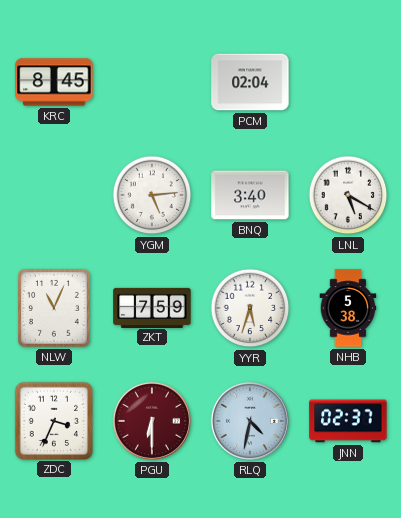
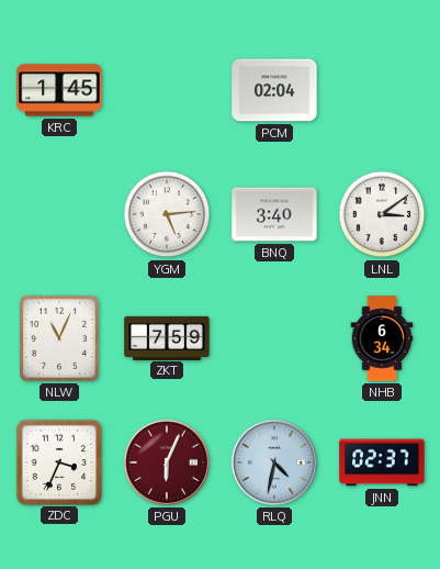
KRC: 8:45 -> 1:45 (59, 90)
LNL: 5:20 -> 3:09 (382, 214)
YYR: 5:33 -> none (250, 308)
NHB: 5:38 -> 6:34 (382, 338)
PGU: 6:30 -> 6:04 (167, 462)
